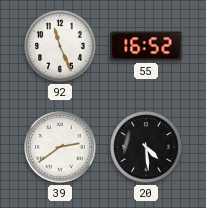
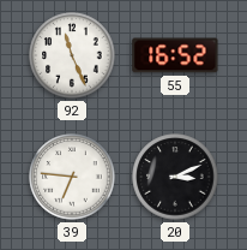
39: 2:39 -> 6:46 (72, 177)
20: 4:29 -> 3:11 (175, 177)
